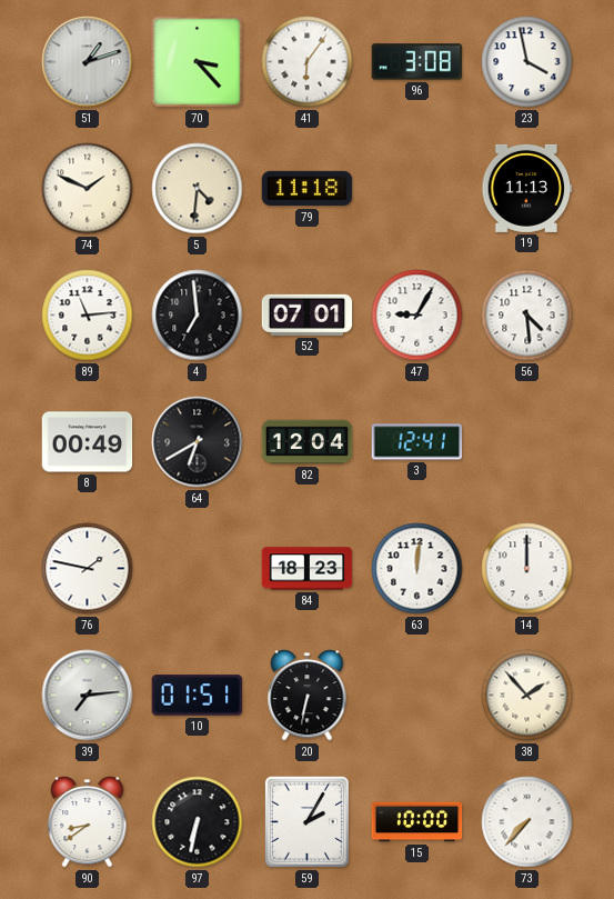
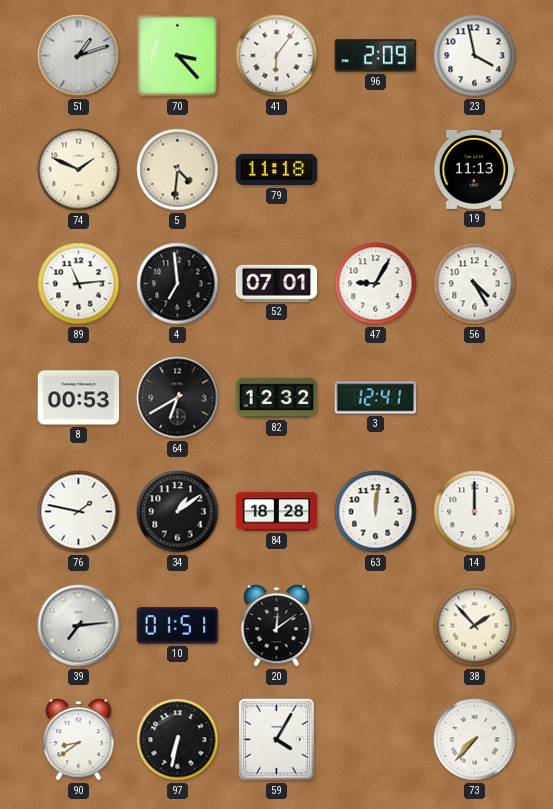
96: 3:08 -> 2:09 (376, 56)
56: 4:29 -> 4:25 (475, 284)
8: 00:49 -> 00:53 (79, 398)
82: 12:04 -> 12:32 (277, 398)
34: none -> 1:09 (178, 512)
84: 18:23 -> 18:28 (277, 512)
20: 6:32 -> 12:09 (277, 626)
59: 2:05 -> 4:05 (276, 739)
15: 10:00 -> none (417, 822)
